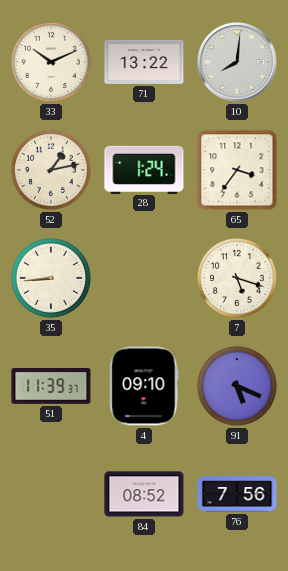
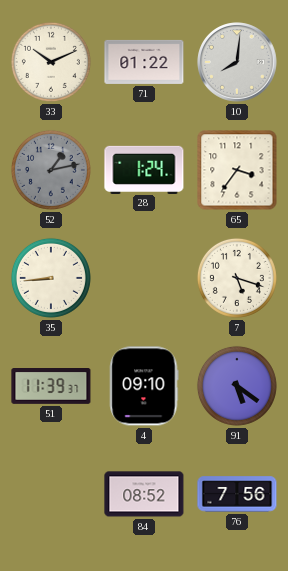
71: 13:22 -> 01:22 (144, 62)
52 dial: cream -> grey (51, 170)
91: 5:19 -> 5:21 (237, 386)
